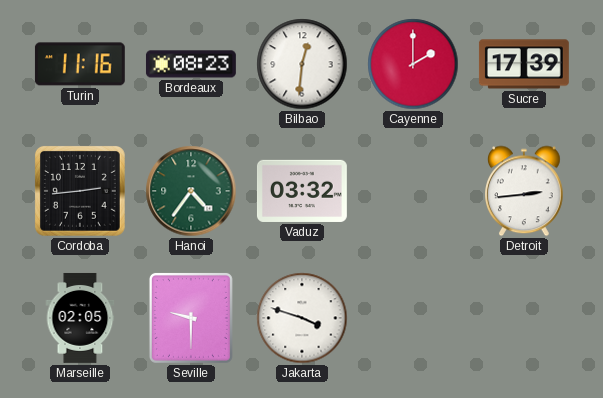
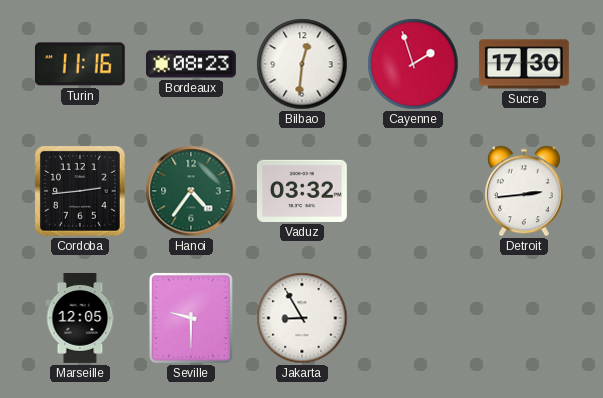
Cayenne: 2:00 -> 1:57 (413, 64)
Sucre: 17:39 -> 17:30 (524, 64)
Marseille: 02:05 -> 12:05 (80, 318)
Jakarta: 3:48 -> 8:55 (302, 318)
